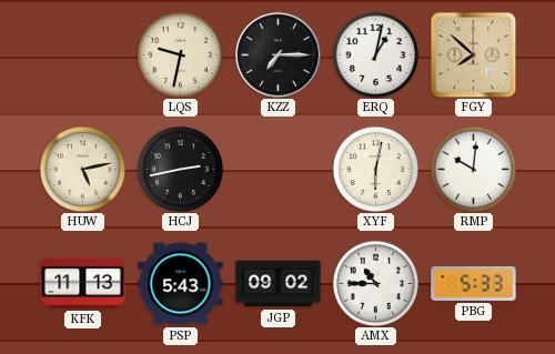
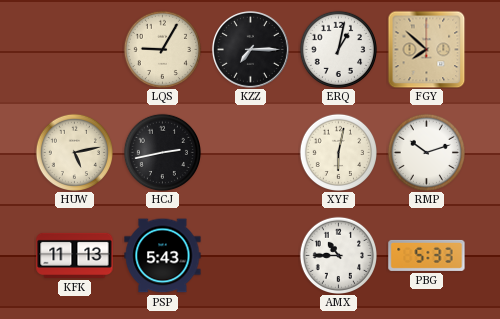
LQS: 9:32 -> 9:05 (162, 49)
RMP: 10:01 -> 10:12 (426, 152)
JGP: 09:02 -> none (279, 284)
